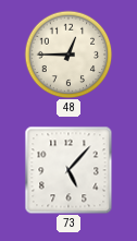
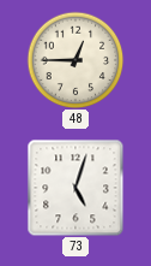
73: 5:07 -> 5:03 (75, 188)
